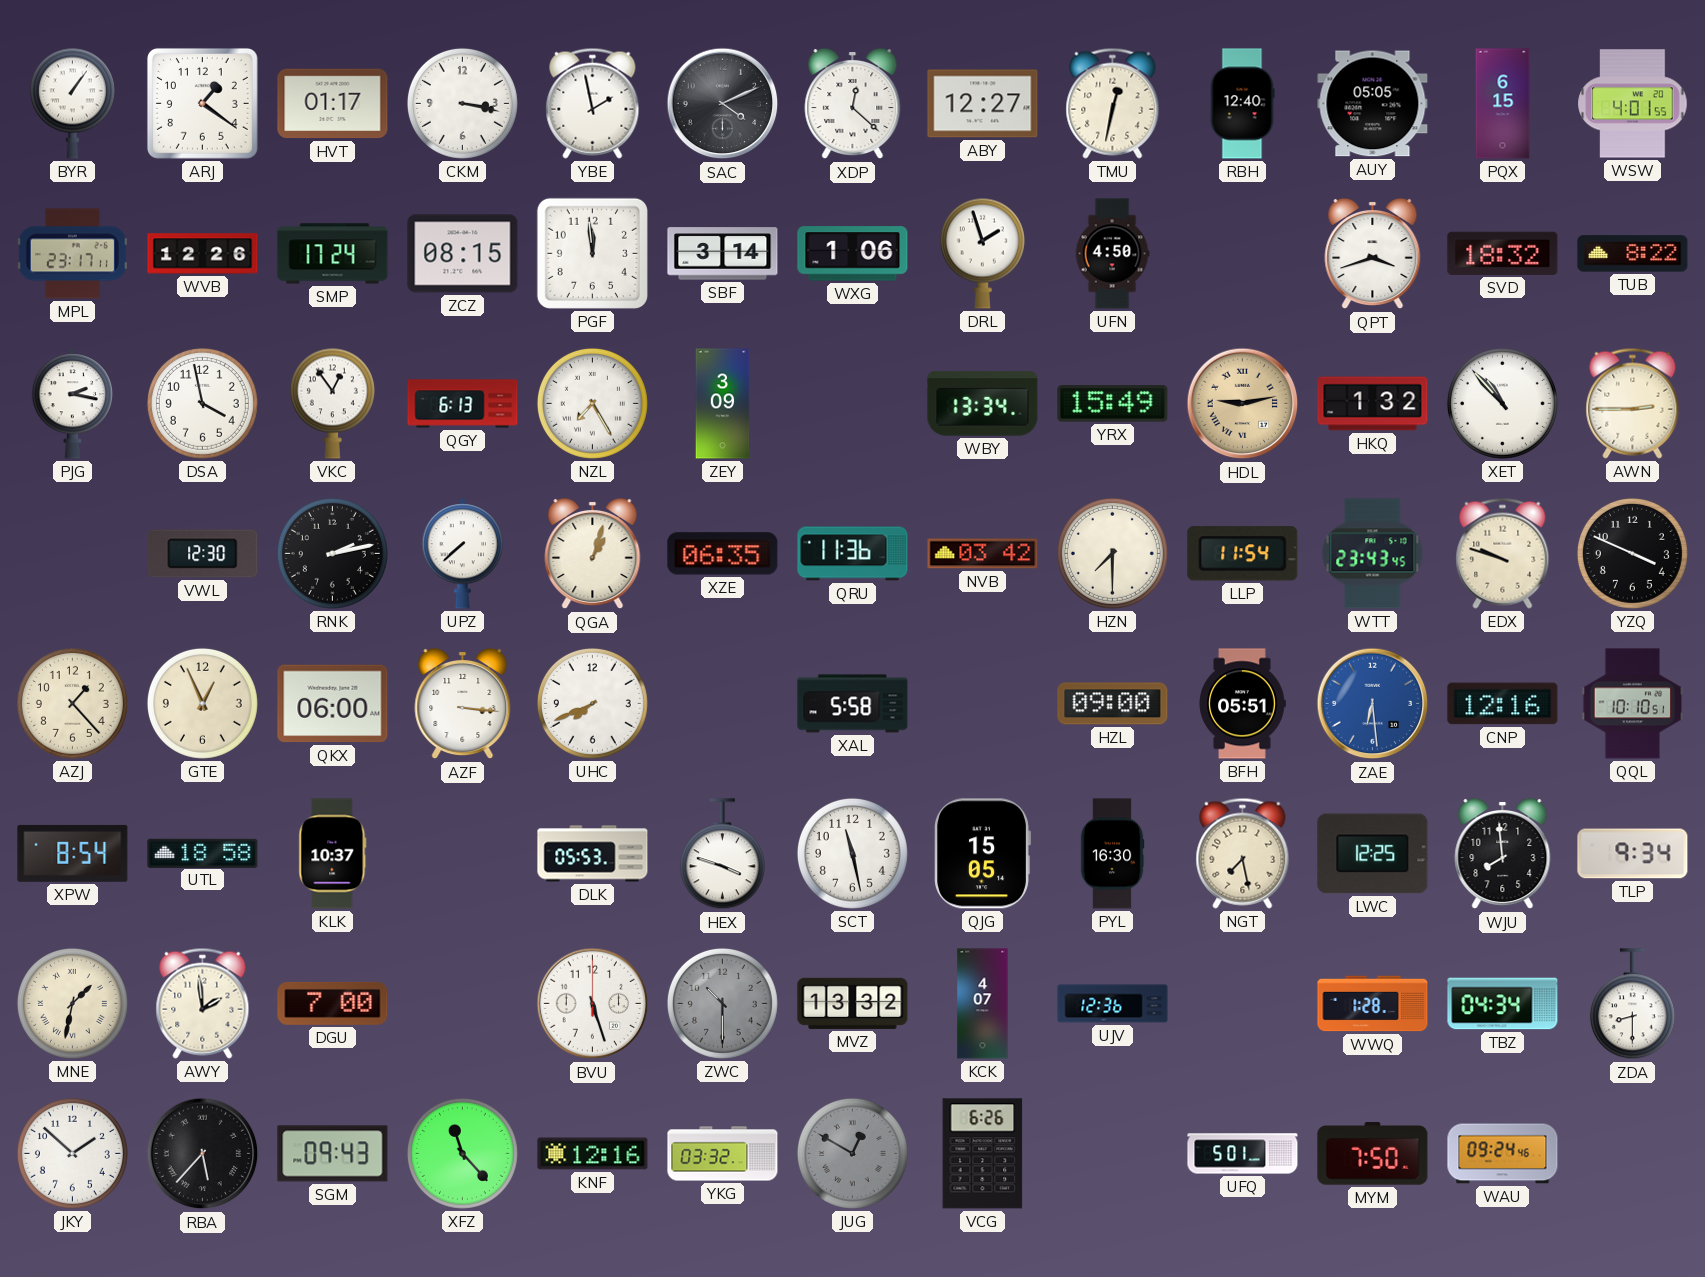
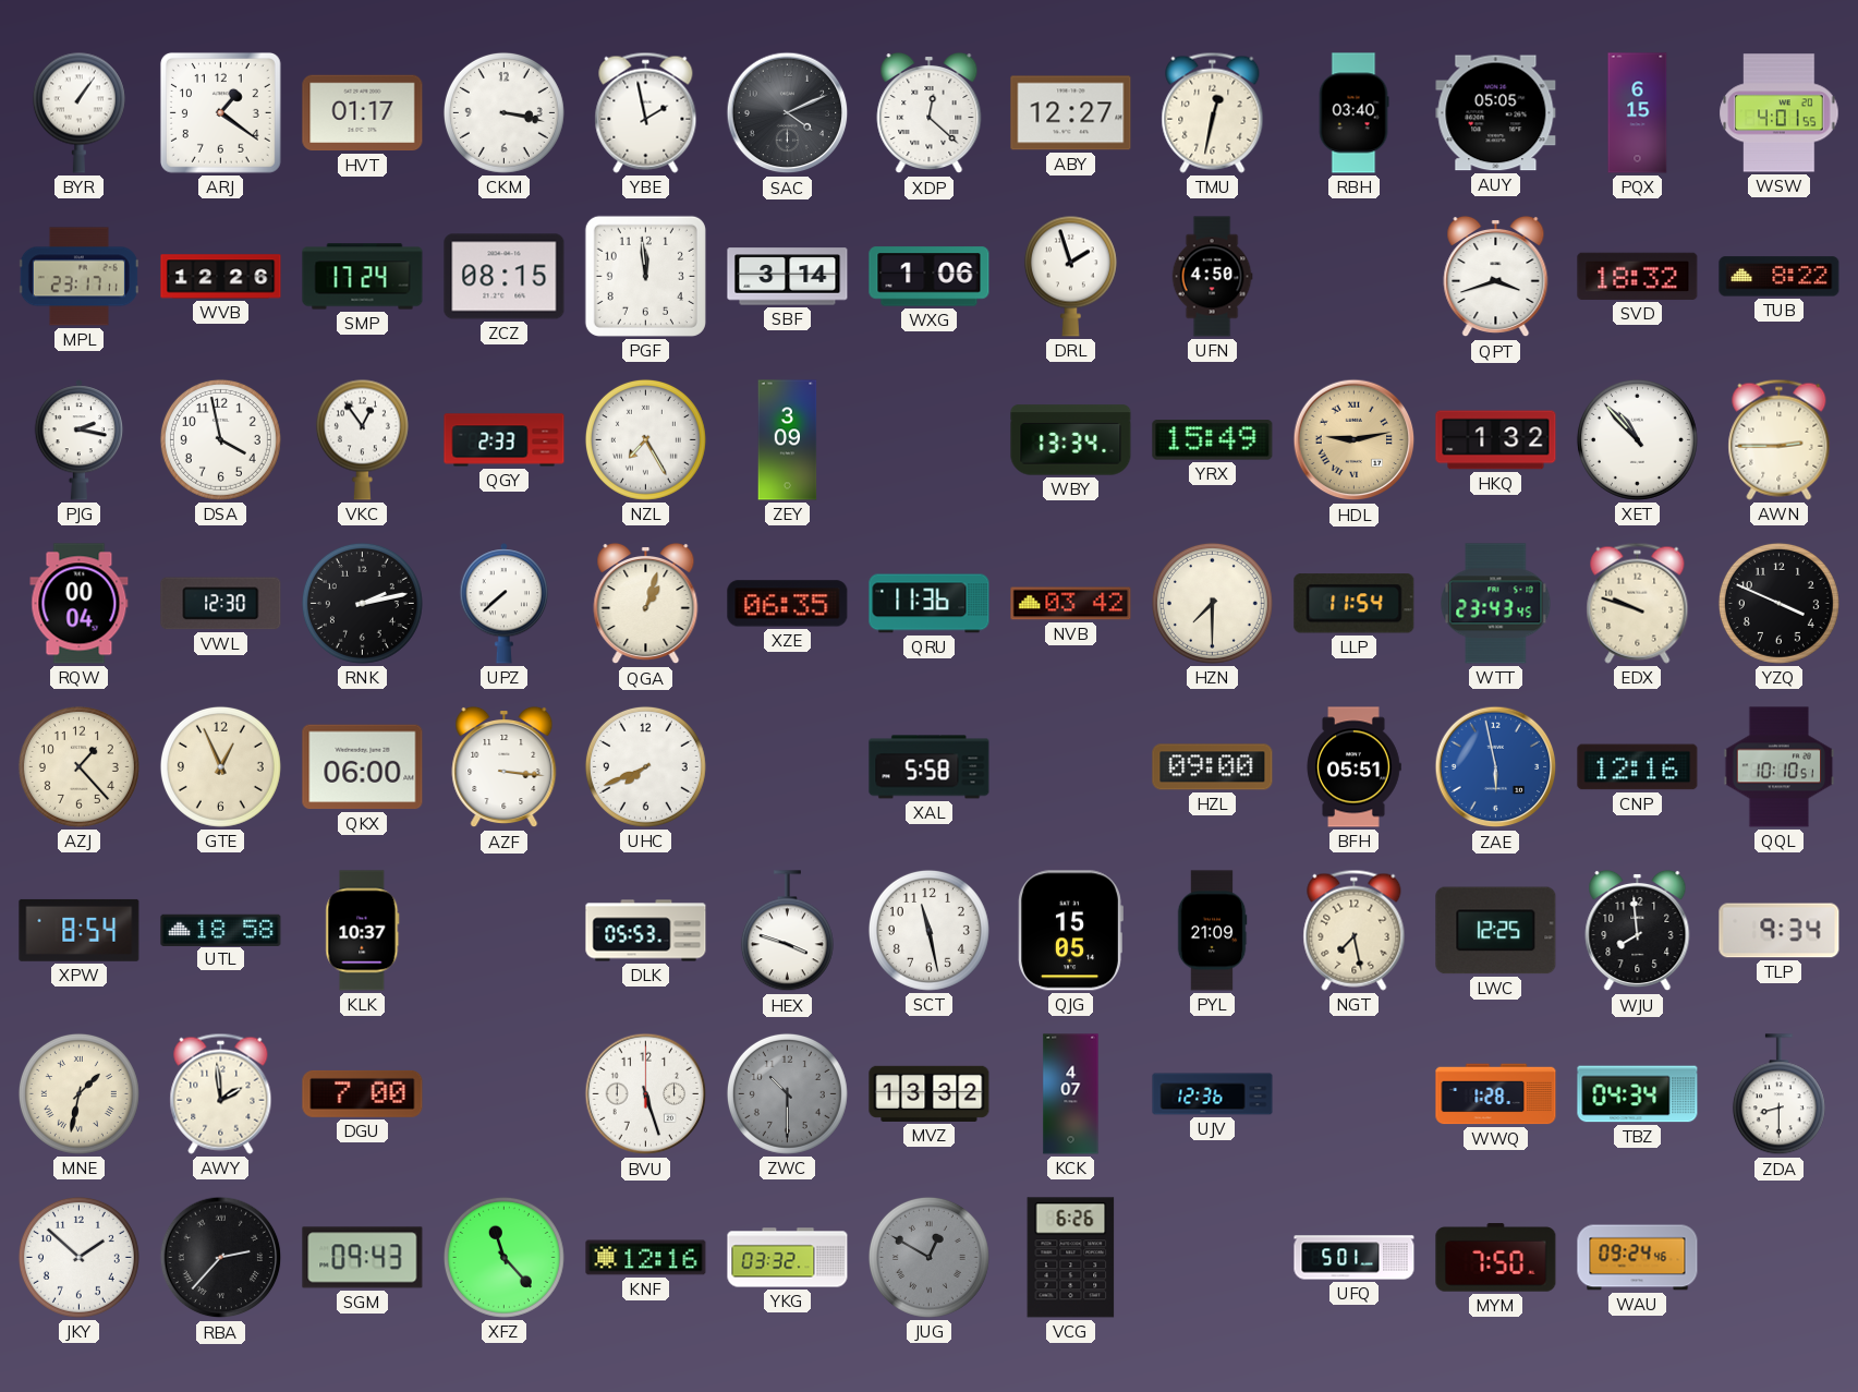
RBH: 12:40 -> 03:40 (1353, 113)
QGY: 6:13 -> 2:33 (505, 440)
RQW: none -> 00:04 (80, 604)
ZAE: 6:29 -> 5:58 (1496, 767)
PYL: 16:30 -> 21:09 (1212, 931)
RBA: 5:37 -> 2:37 (221, 1258)
